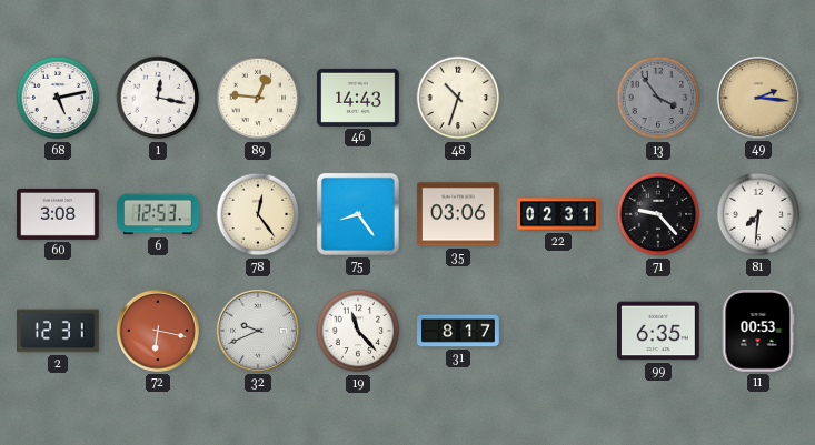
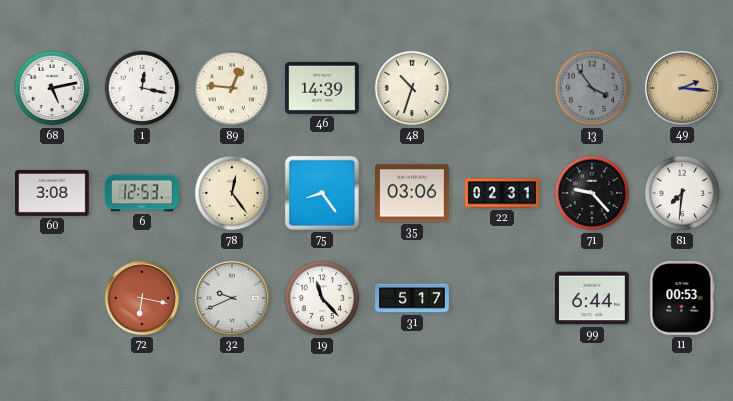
46: 14:43 -> 14:39 (322, 88)
2: 12:31 -> none (59, 331)
31: 8:17 -> 5:17 (412, 298)
99: 6:35 -> 6:44 (593, 298)
